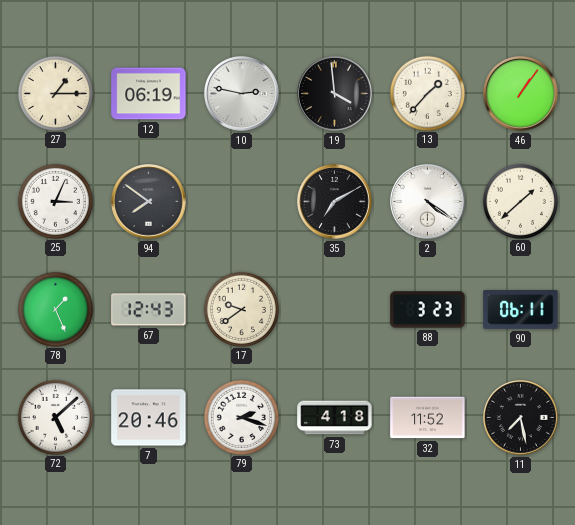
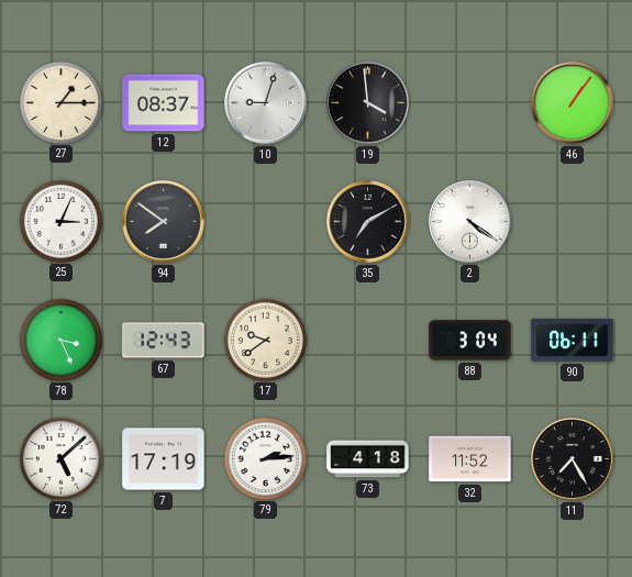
12: 06:19 -> 08:37 (164, 103)
10: 2:47 -> 9:03 (266, 103)
13: 1:37 -> none (427, 93)
60: 1:38 -> none (520, 201)
78: 1:26 -> 3:26 (60, 340)
88: 3:23 -> 3:04 (470, 341)
7: 20:46 -> 17:19 (164, 459)
79: 2:18 -> 2:14 (265, 458)
11: 7:28 -> 7:25 (573, 459)
